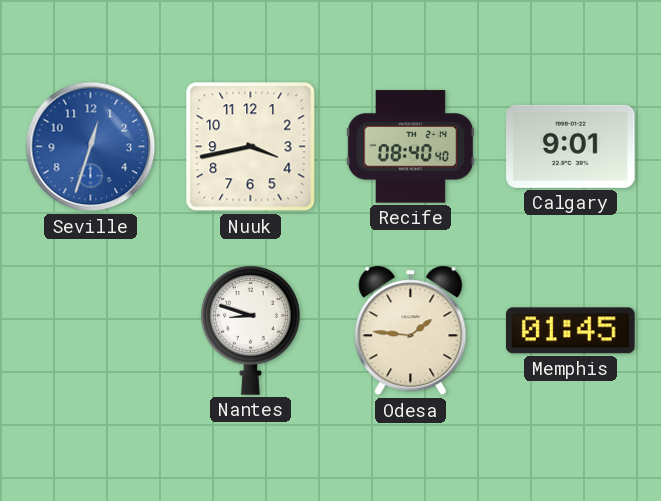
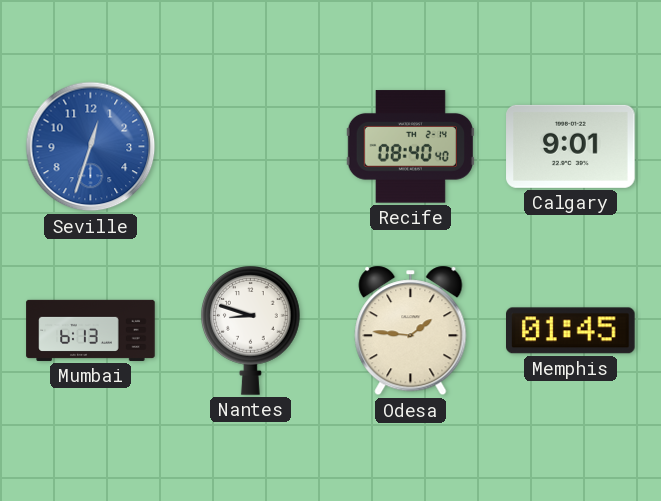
Nuuk: 3:43 -> none (251, 147)
Mumbai: none -> 6:13 (91, 330)
